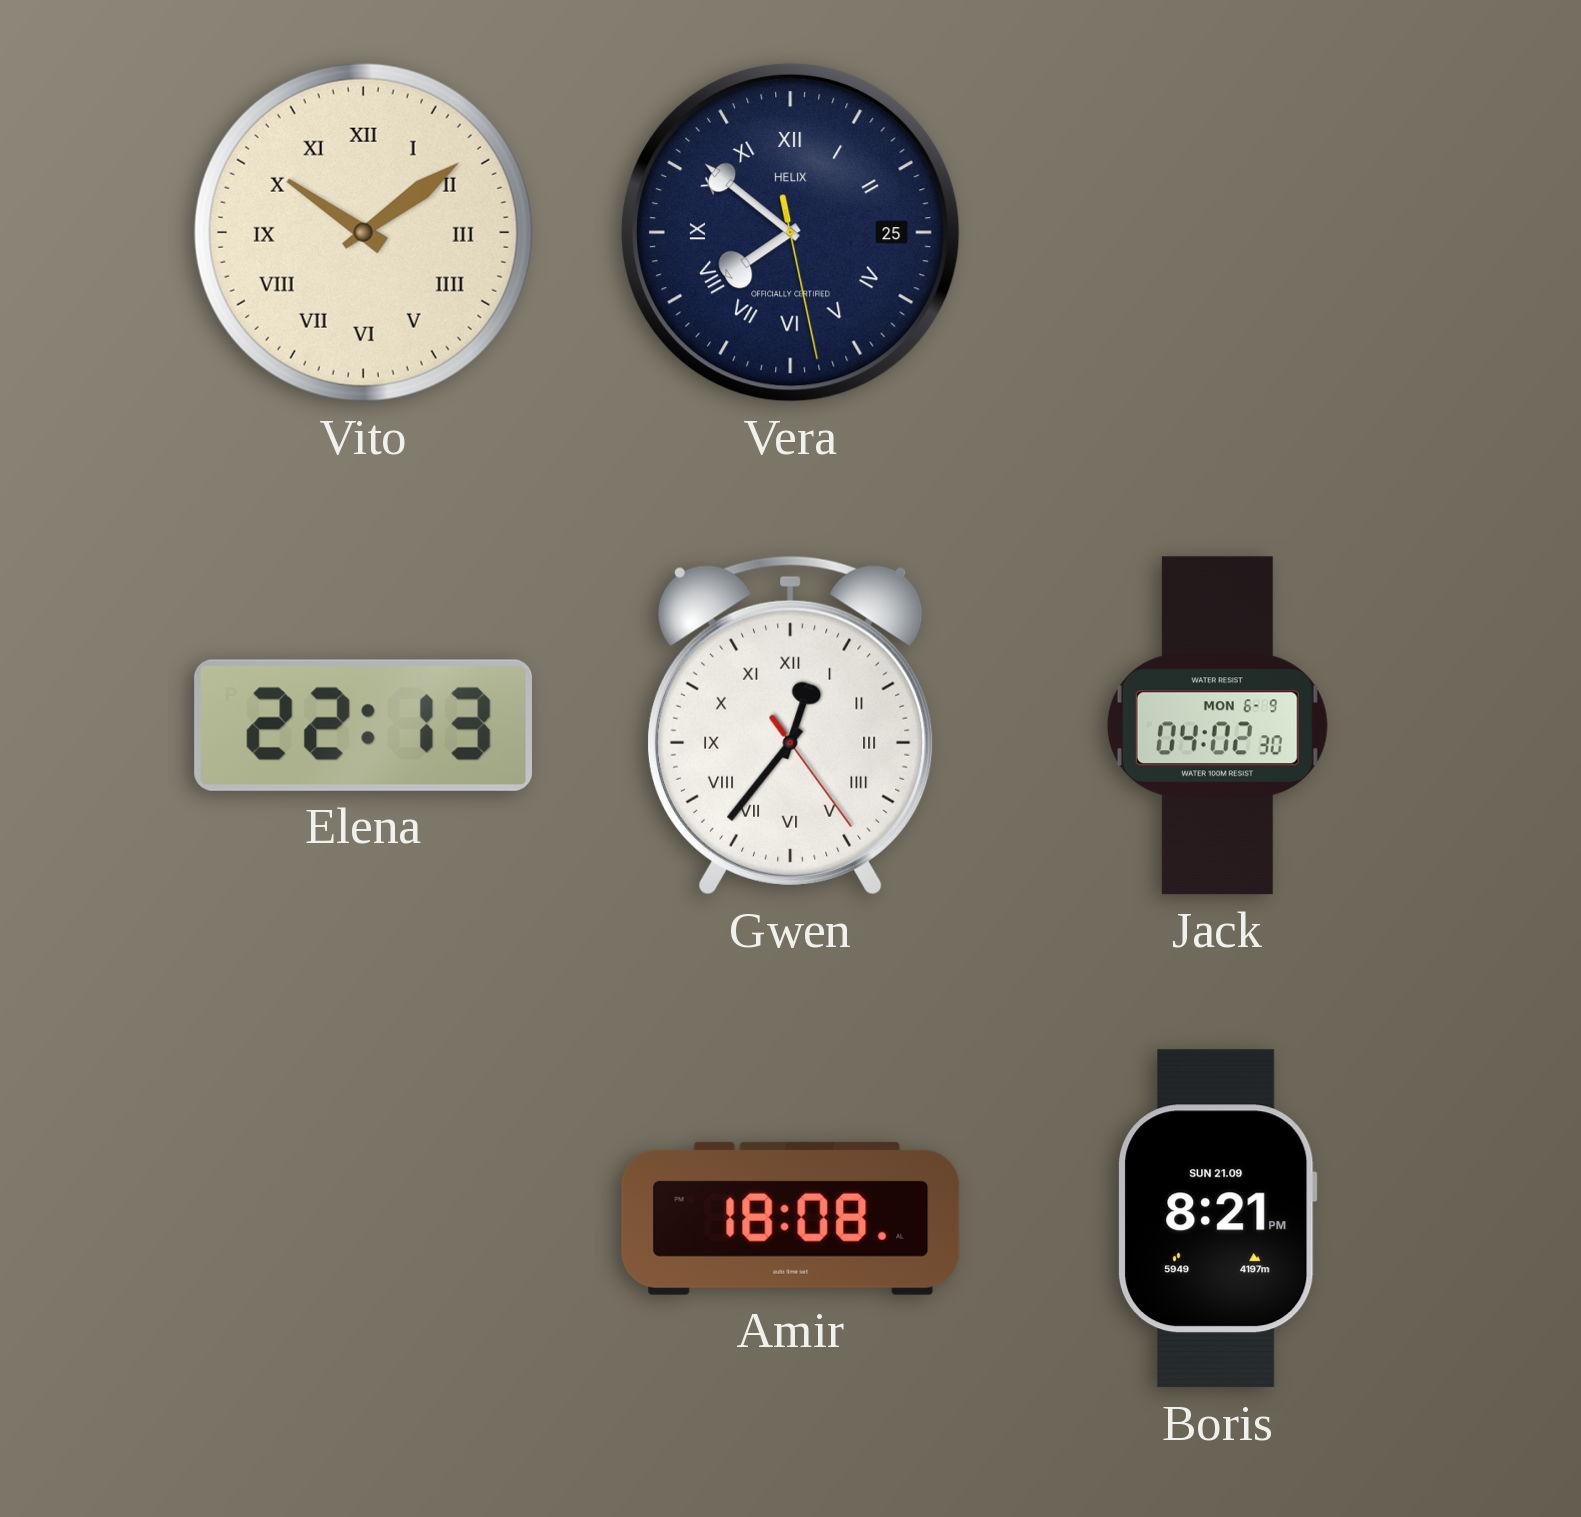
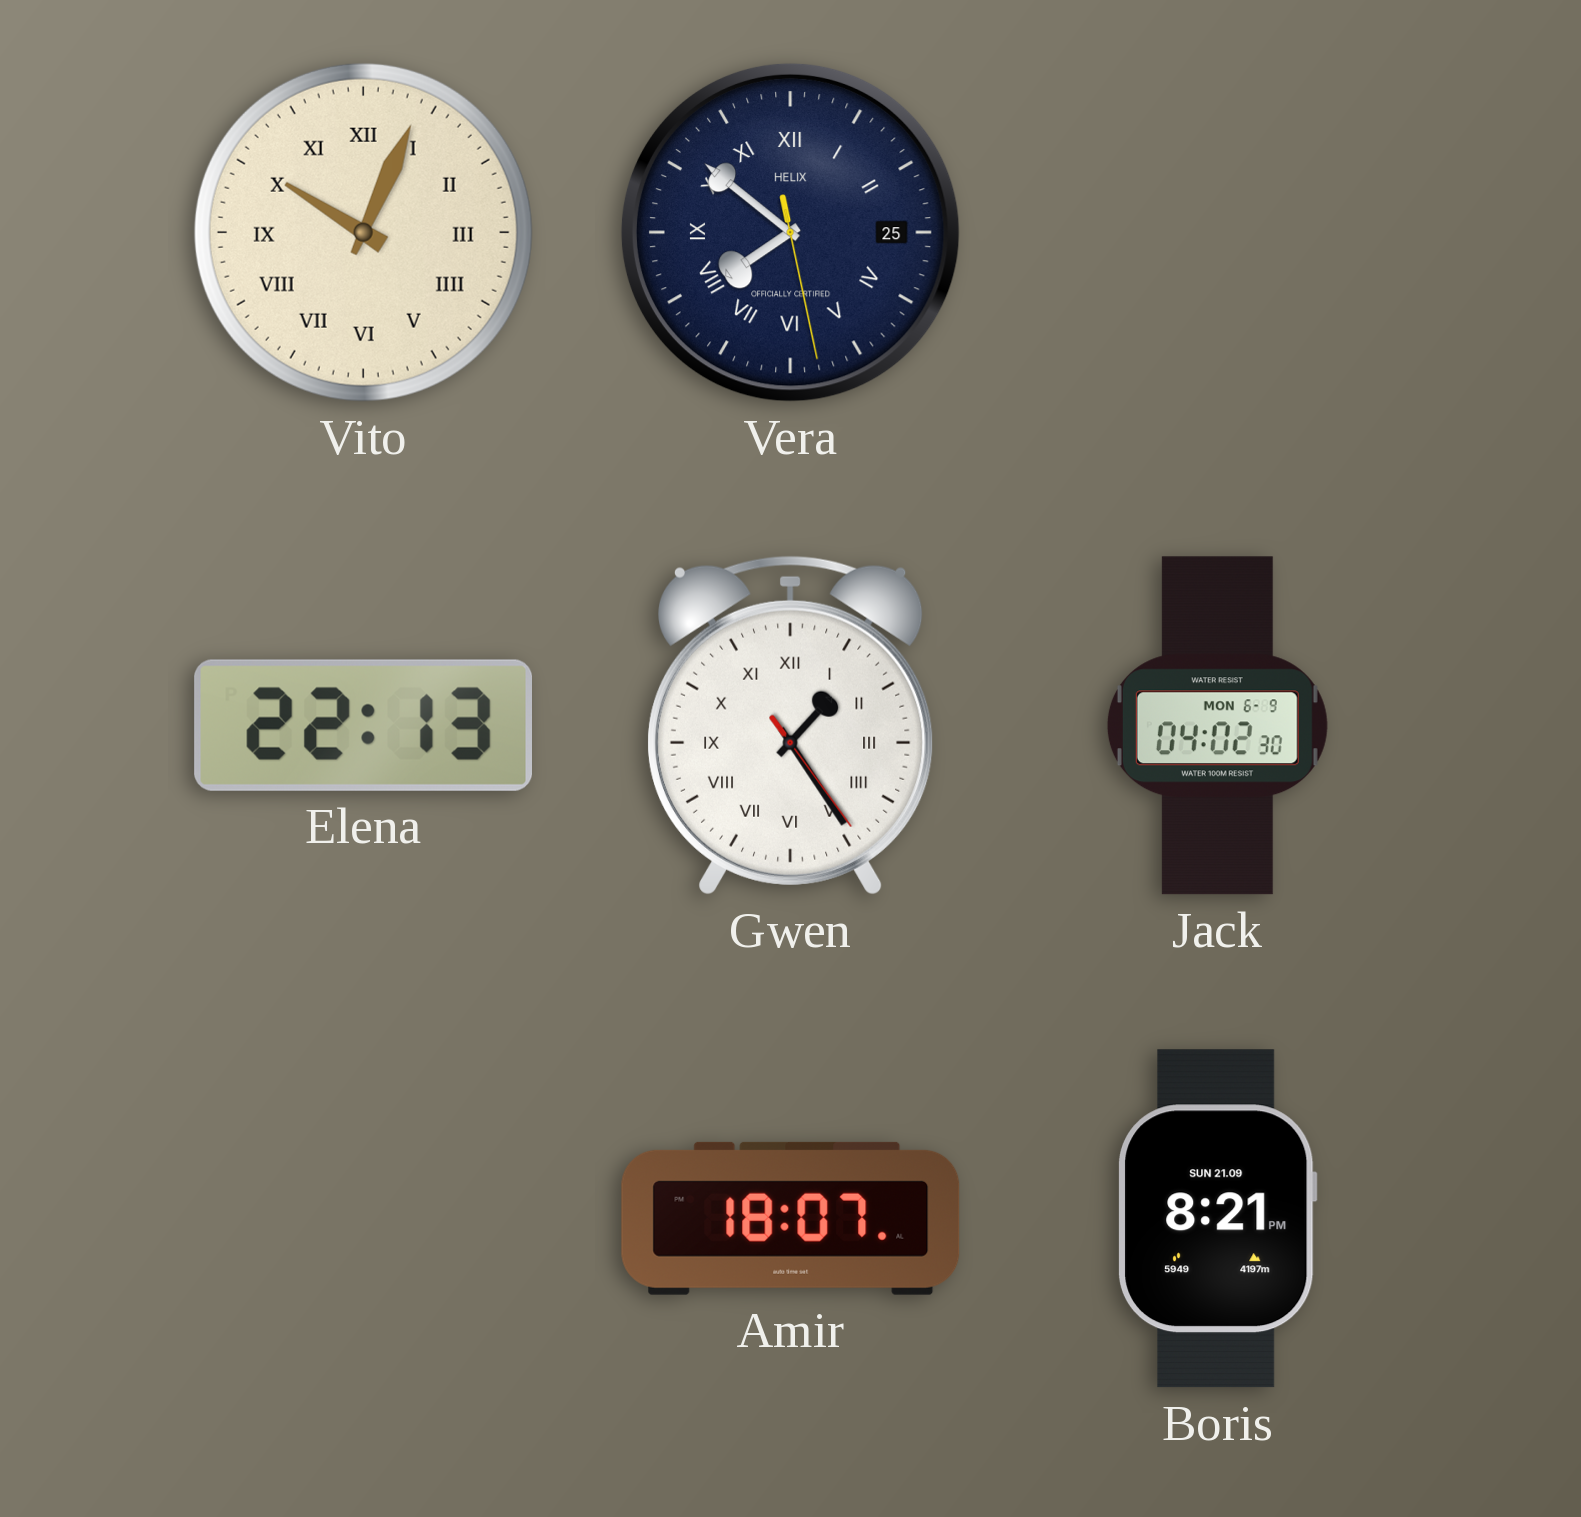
Vito: 10:09 -> 10:04 (363, 232)
Gwen: 12:36 -> 1:24 (790, 725)
Amir: 18:08 -> 18:07 (791, 1218)
